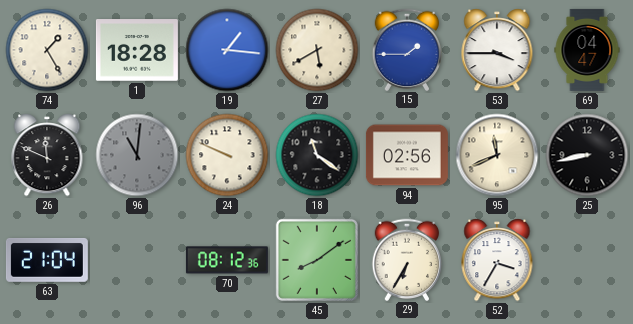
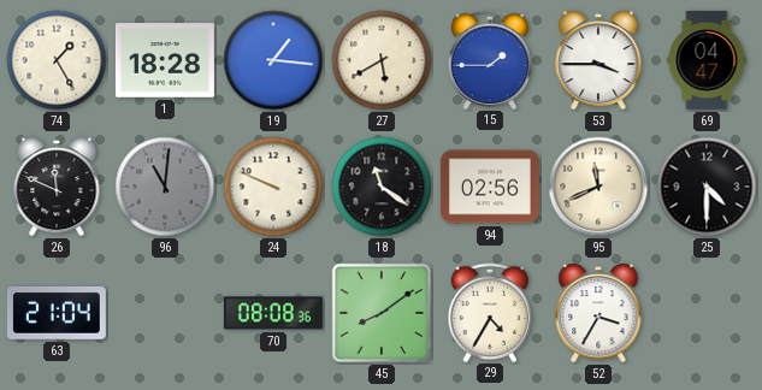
25: 8:43 -> 4:30 (707, 187)
70: 08:12 -> 08:08 (273, 313)
29: 6:35 -> 4:35 (490, 312)
